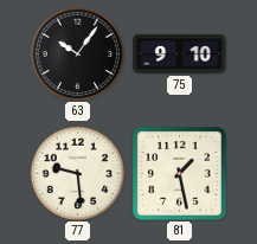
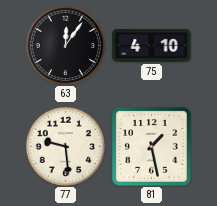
63: 10:06 -> 12:06 (65, 45)
75: 9:10 -> 4:10 (152, 46)
